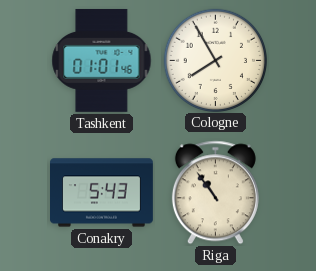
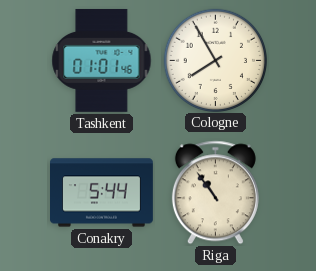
Conakry: 5:43 -> 5:44 (102, 193)
